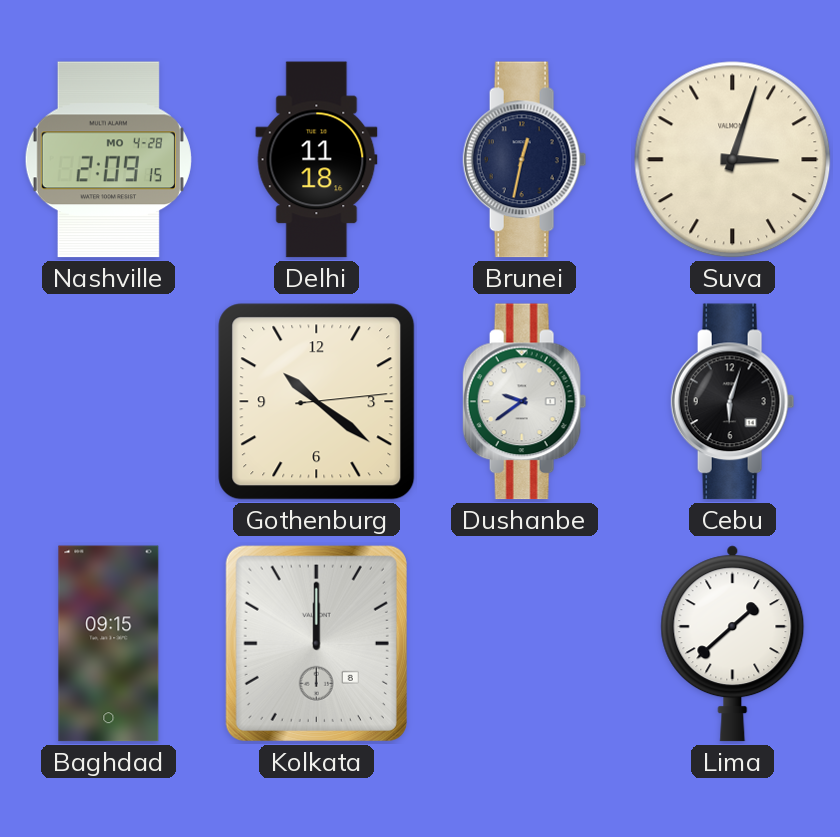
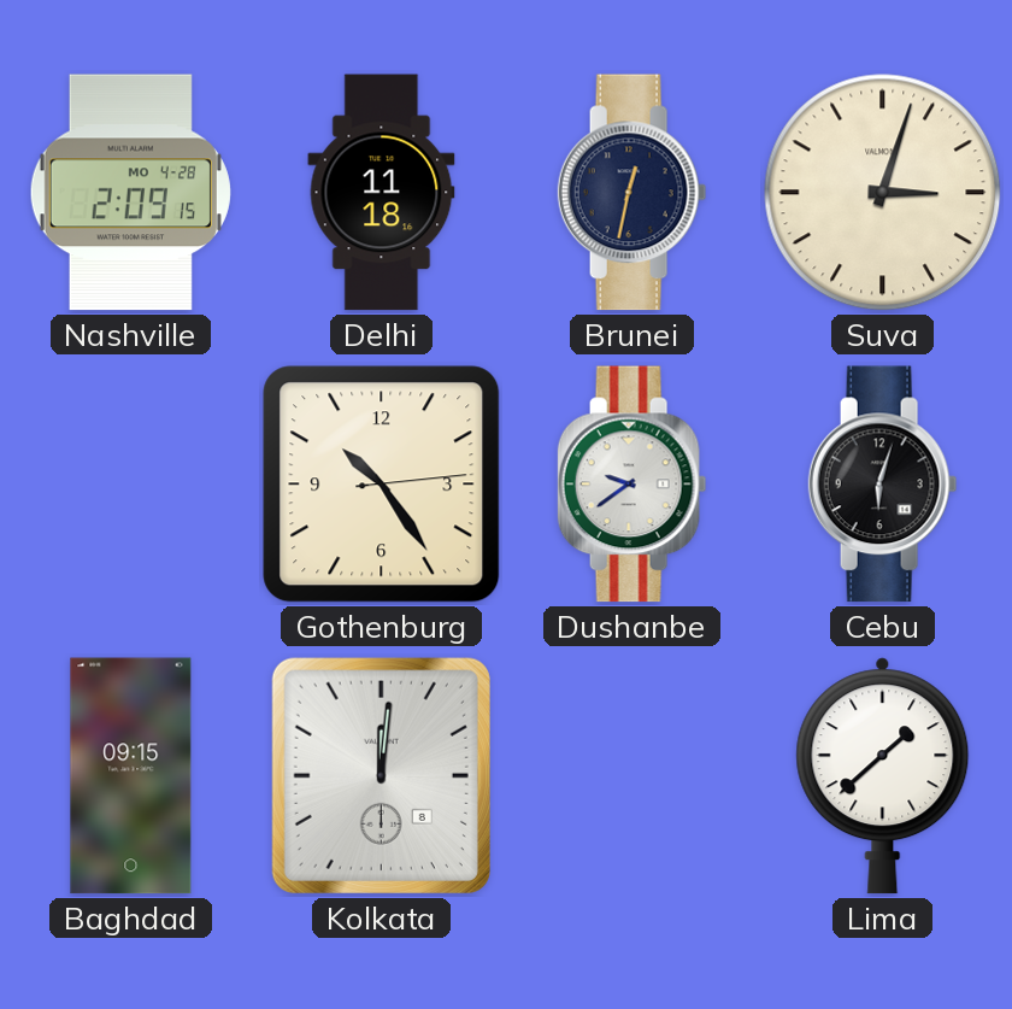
Gothenburg: 10:21 -> 10:24 (382, 485)
Kolkata: 12:00 -> 12:01 (381, 775)
